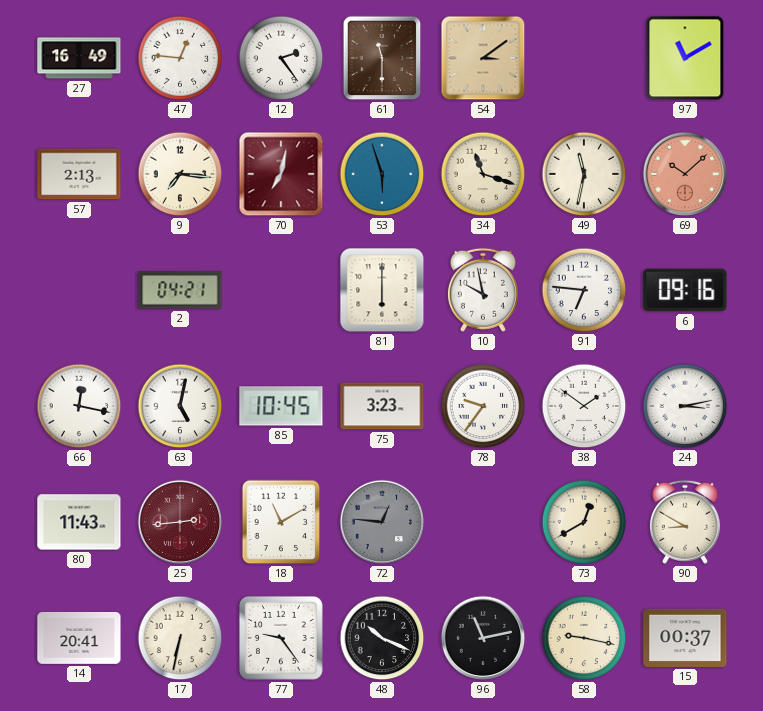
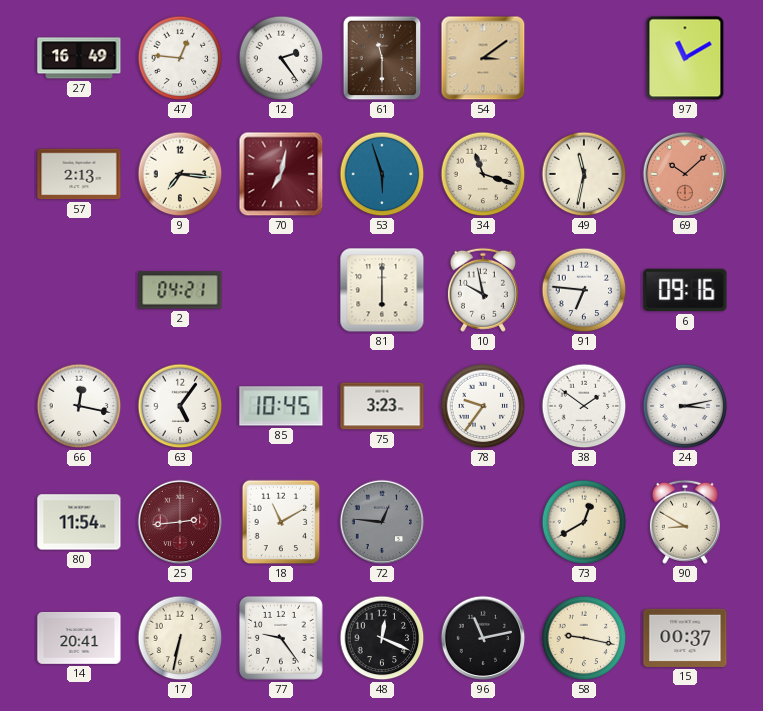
63: 5:02 -> 5:06 (180, 406)
80: 11:43 -> 11:54 (79, 522)
48: 10:19 -> 12:19 (382, 638)
